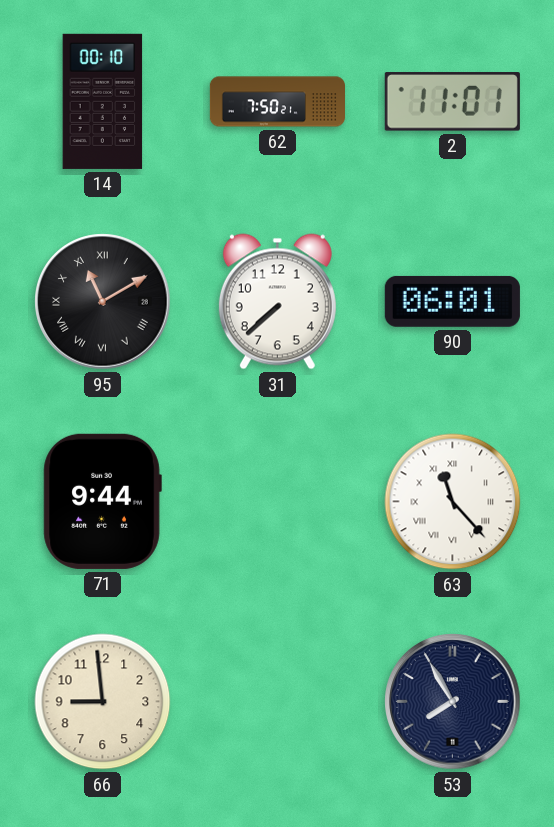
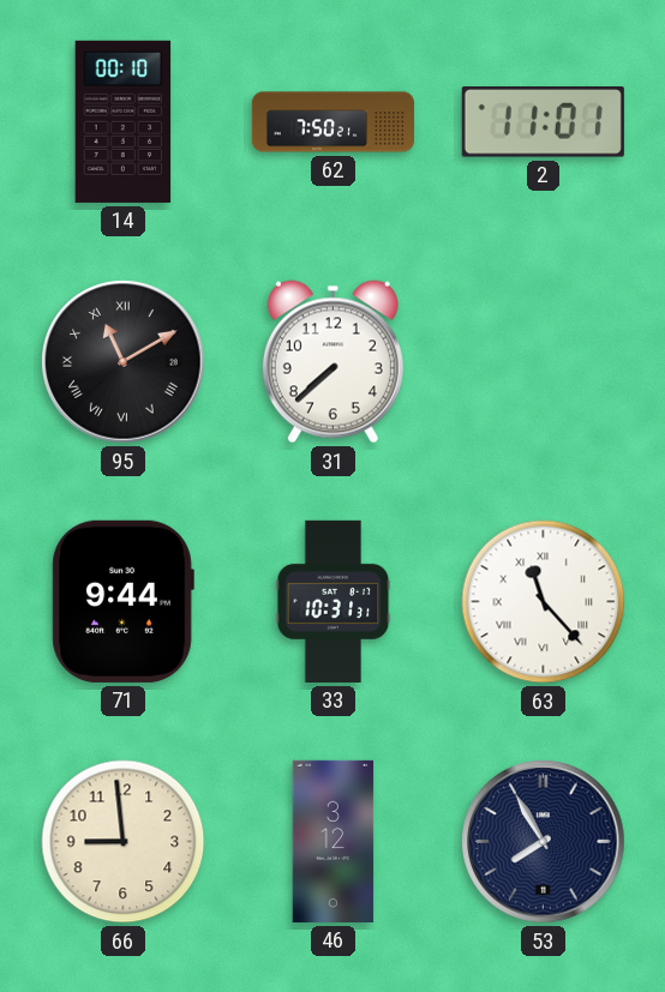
90: 06:01 -> none (452, 301)
33: none -> 10:31 (334, 601)
46: none -> 3:12 (334, 841)
